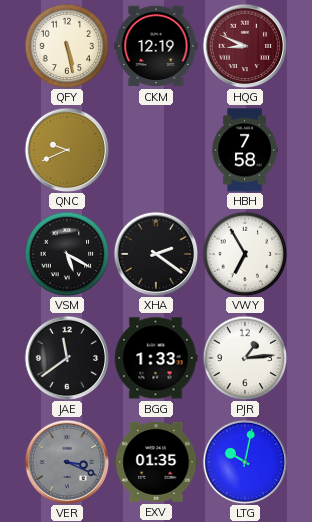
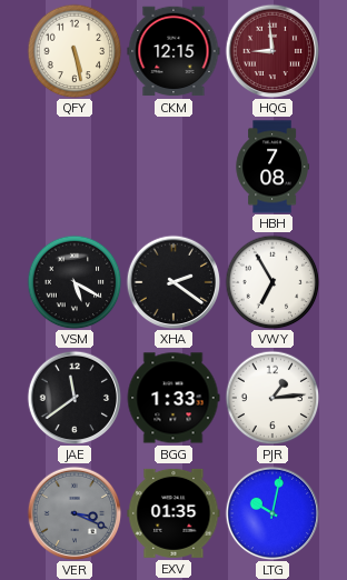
CKM: 12:19 -> 12:15 (173, 51)
HQG: 8:49 -> 8:59 (272, 51)
QNC: 9:41 -> none (67, 150)
HBH: 7:58 -> 7:08 (272, 167)
